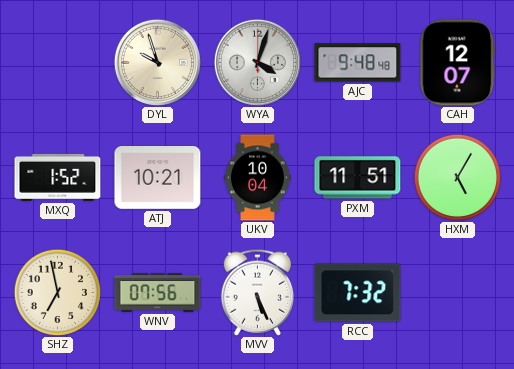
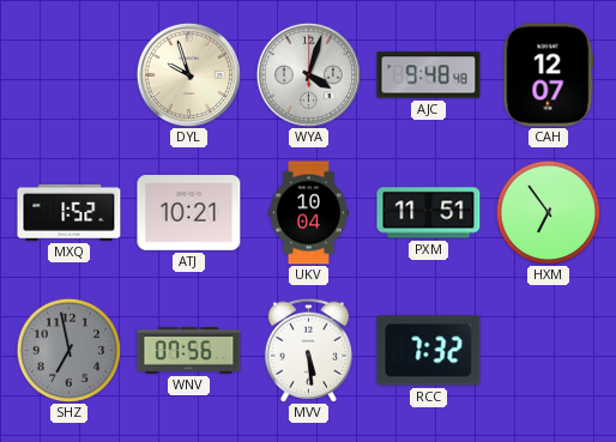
HXM: 5:05 -> 6:54 (548, 212)
SHZ dial: cream -> grey (68, 350)
MVV: 5:26 -> 5:29 (309, 350)
